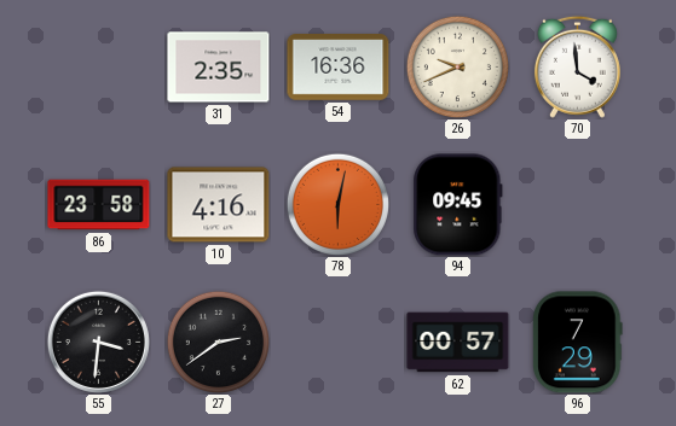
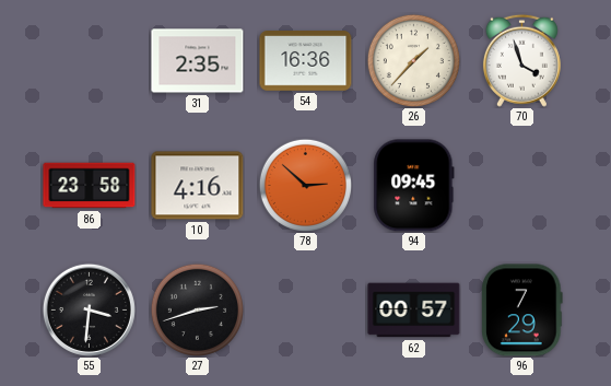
26: 9:41 -> 1:37 (413, 60)
70: 3:59 -> 3:57 (521, 60)
78: 6:02 -> 2:52 (305, 185)
27: 2:39 -> 2:42 (197, 309)
